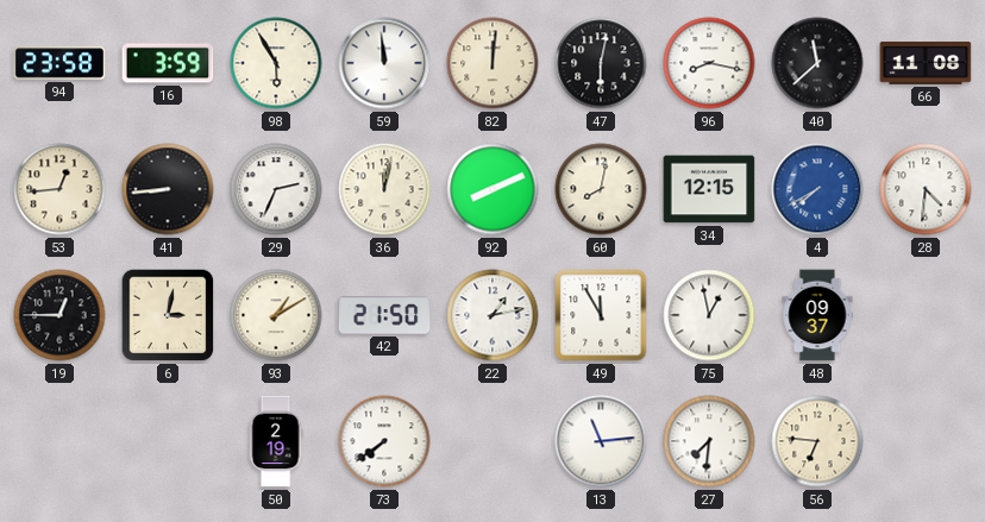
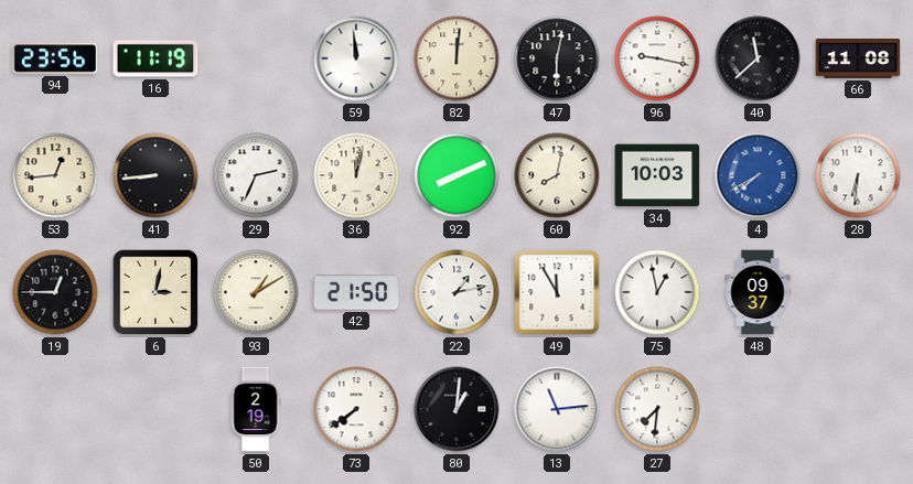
94: 23:58 -> 23:56 (55, 58)
16: 3:59 -> 11:19 (155, 58)
98: 5:55 -> none (276, 63)
96: 8:17 -> 9:17 (657, 58)
34: 12:15 -> 10:03 (657, 175)
28: 4:31 -> 6:31 (858, 175)
80: none -> 1:01 (456, 409)
56: 6:46 -> none (817, 441)
